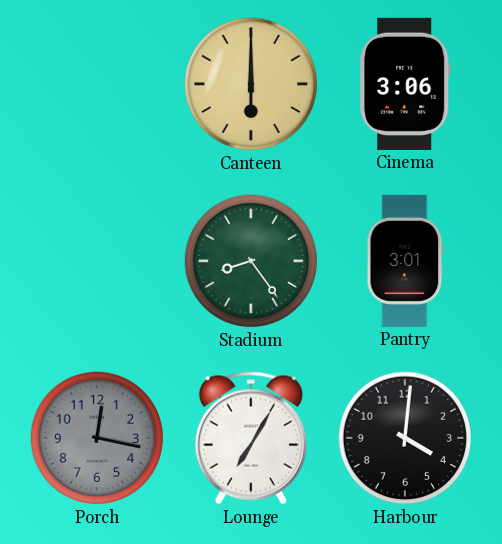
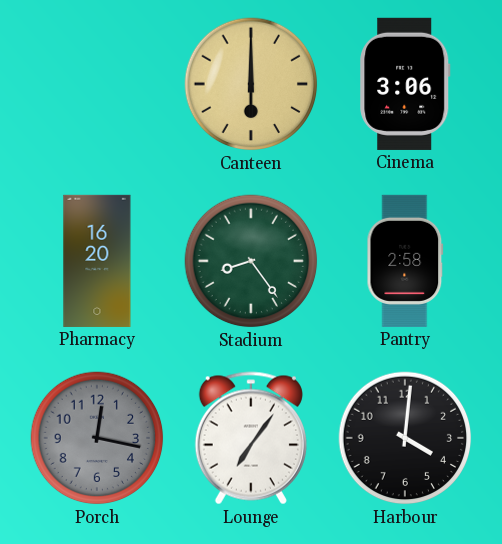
Pharmacy: none -> 16:20 (97, 261)
Pantry: 3:01 -> 2:58 (405, 261)
Lounge: 7:05 -> 7:06 (251, 438)
